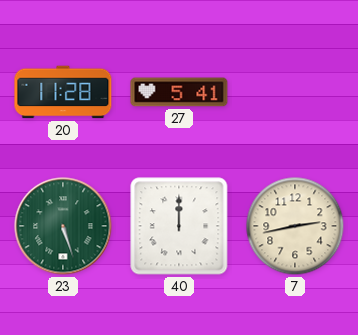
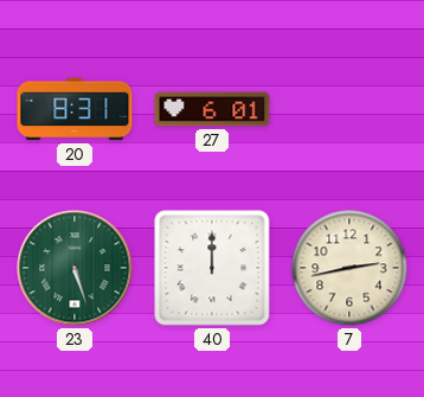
20: 11:28 -> 8:31 (75, 109)
27: 5:41 -> 6:01 (212, 109)
